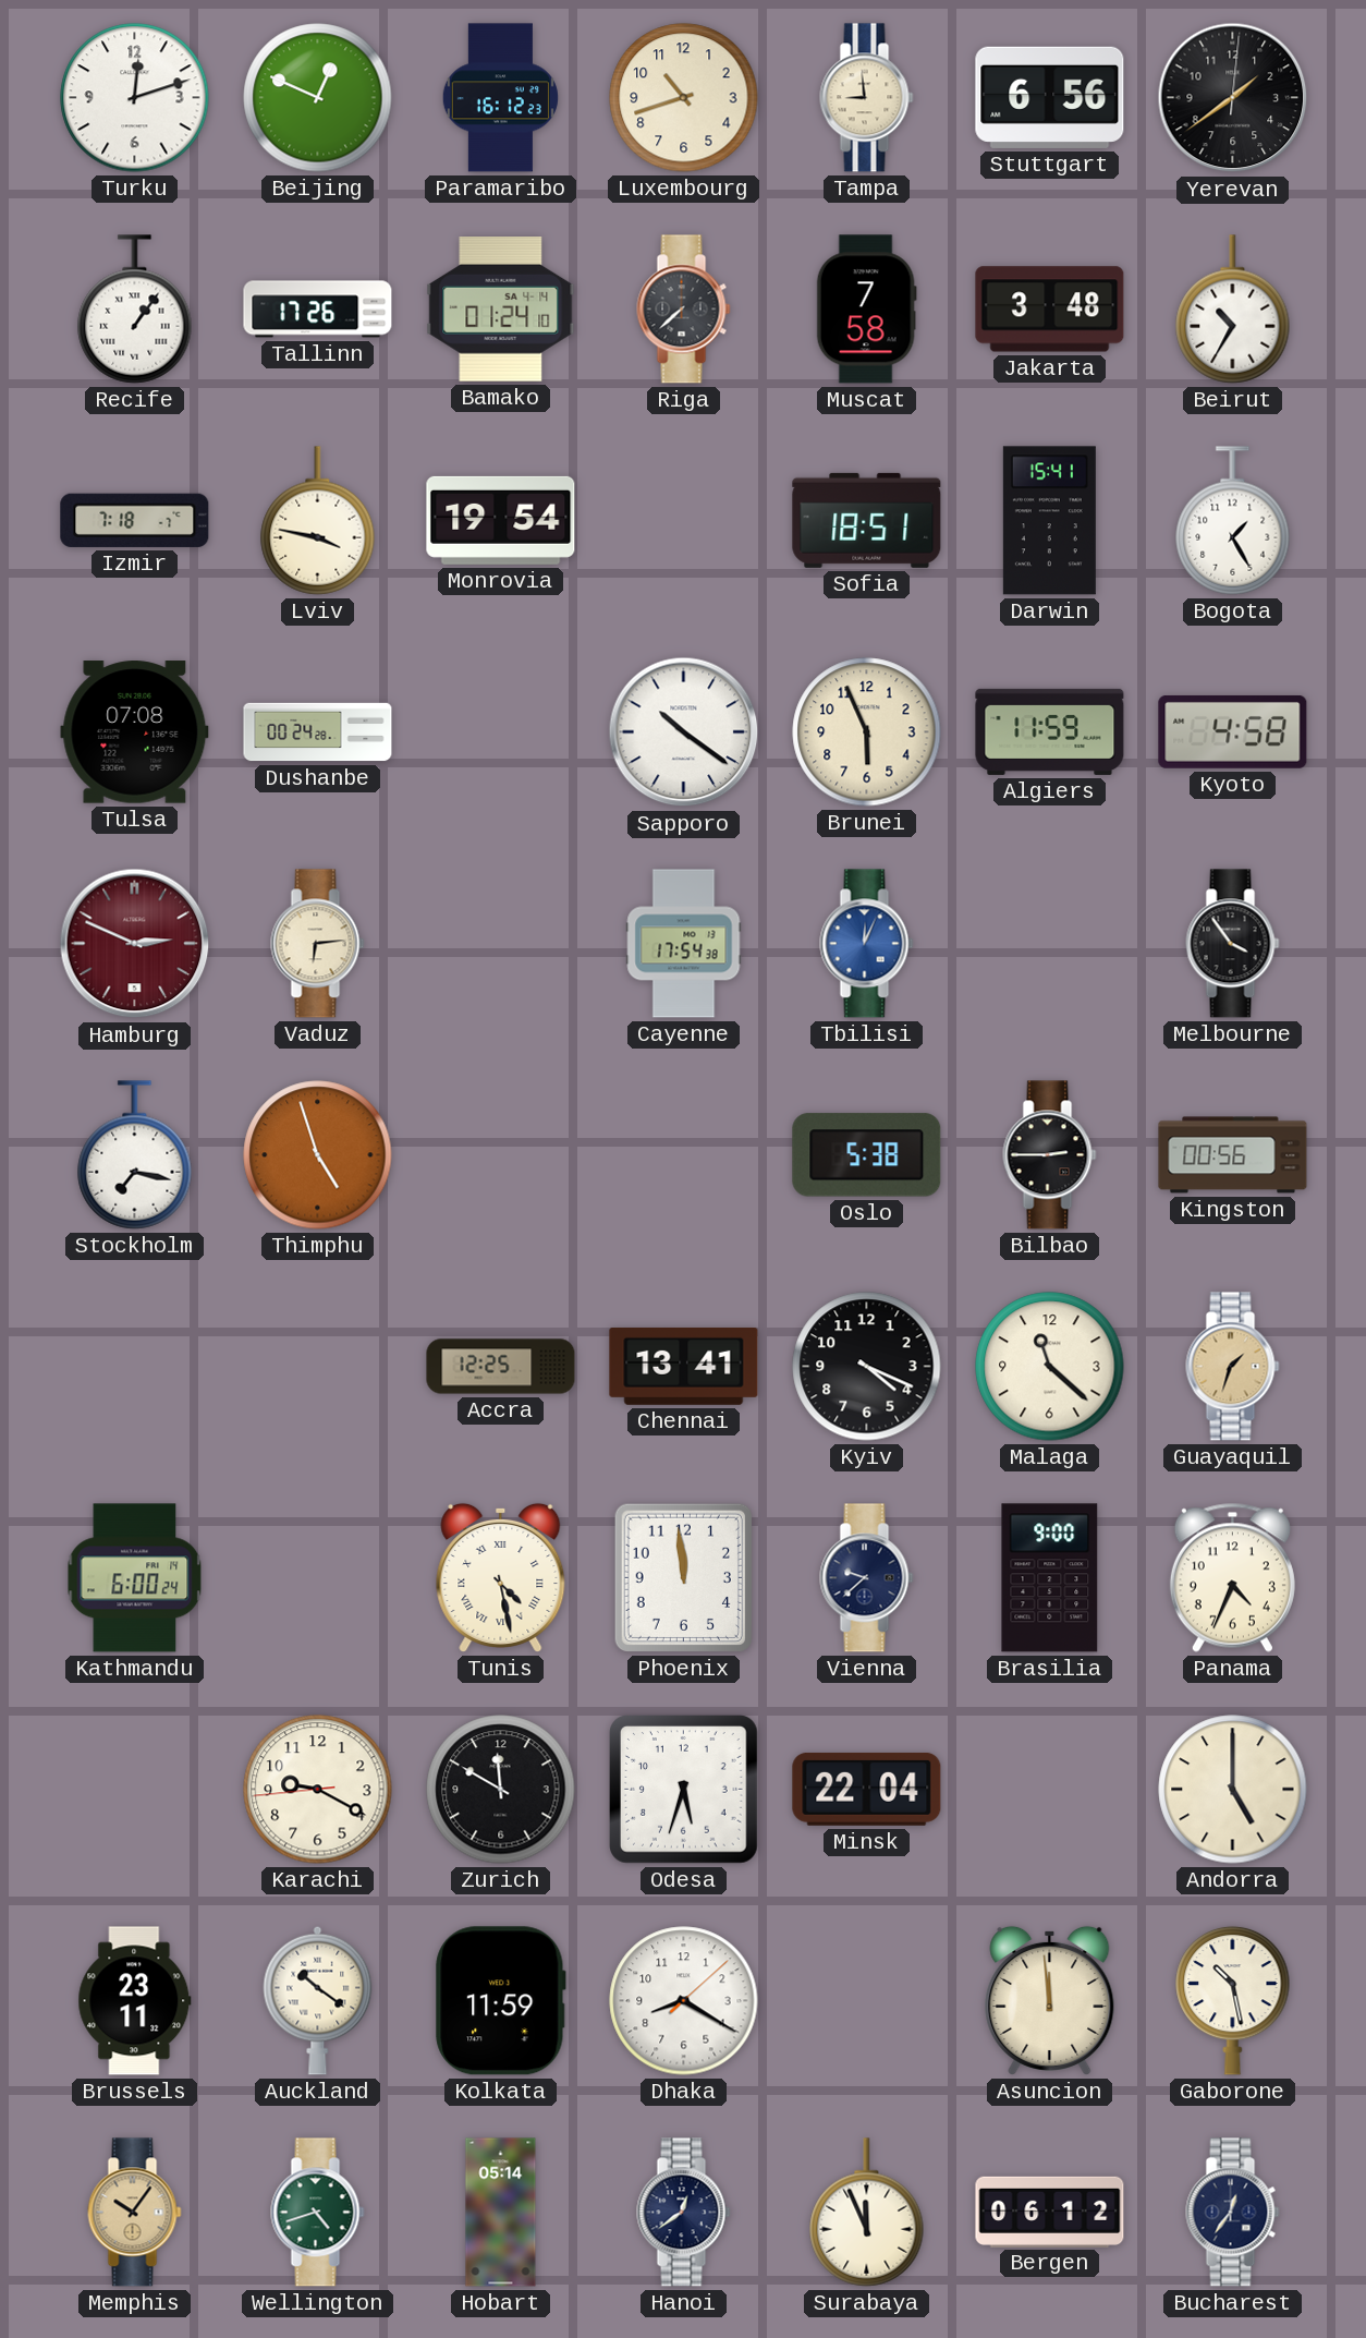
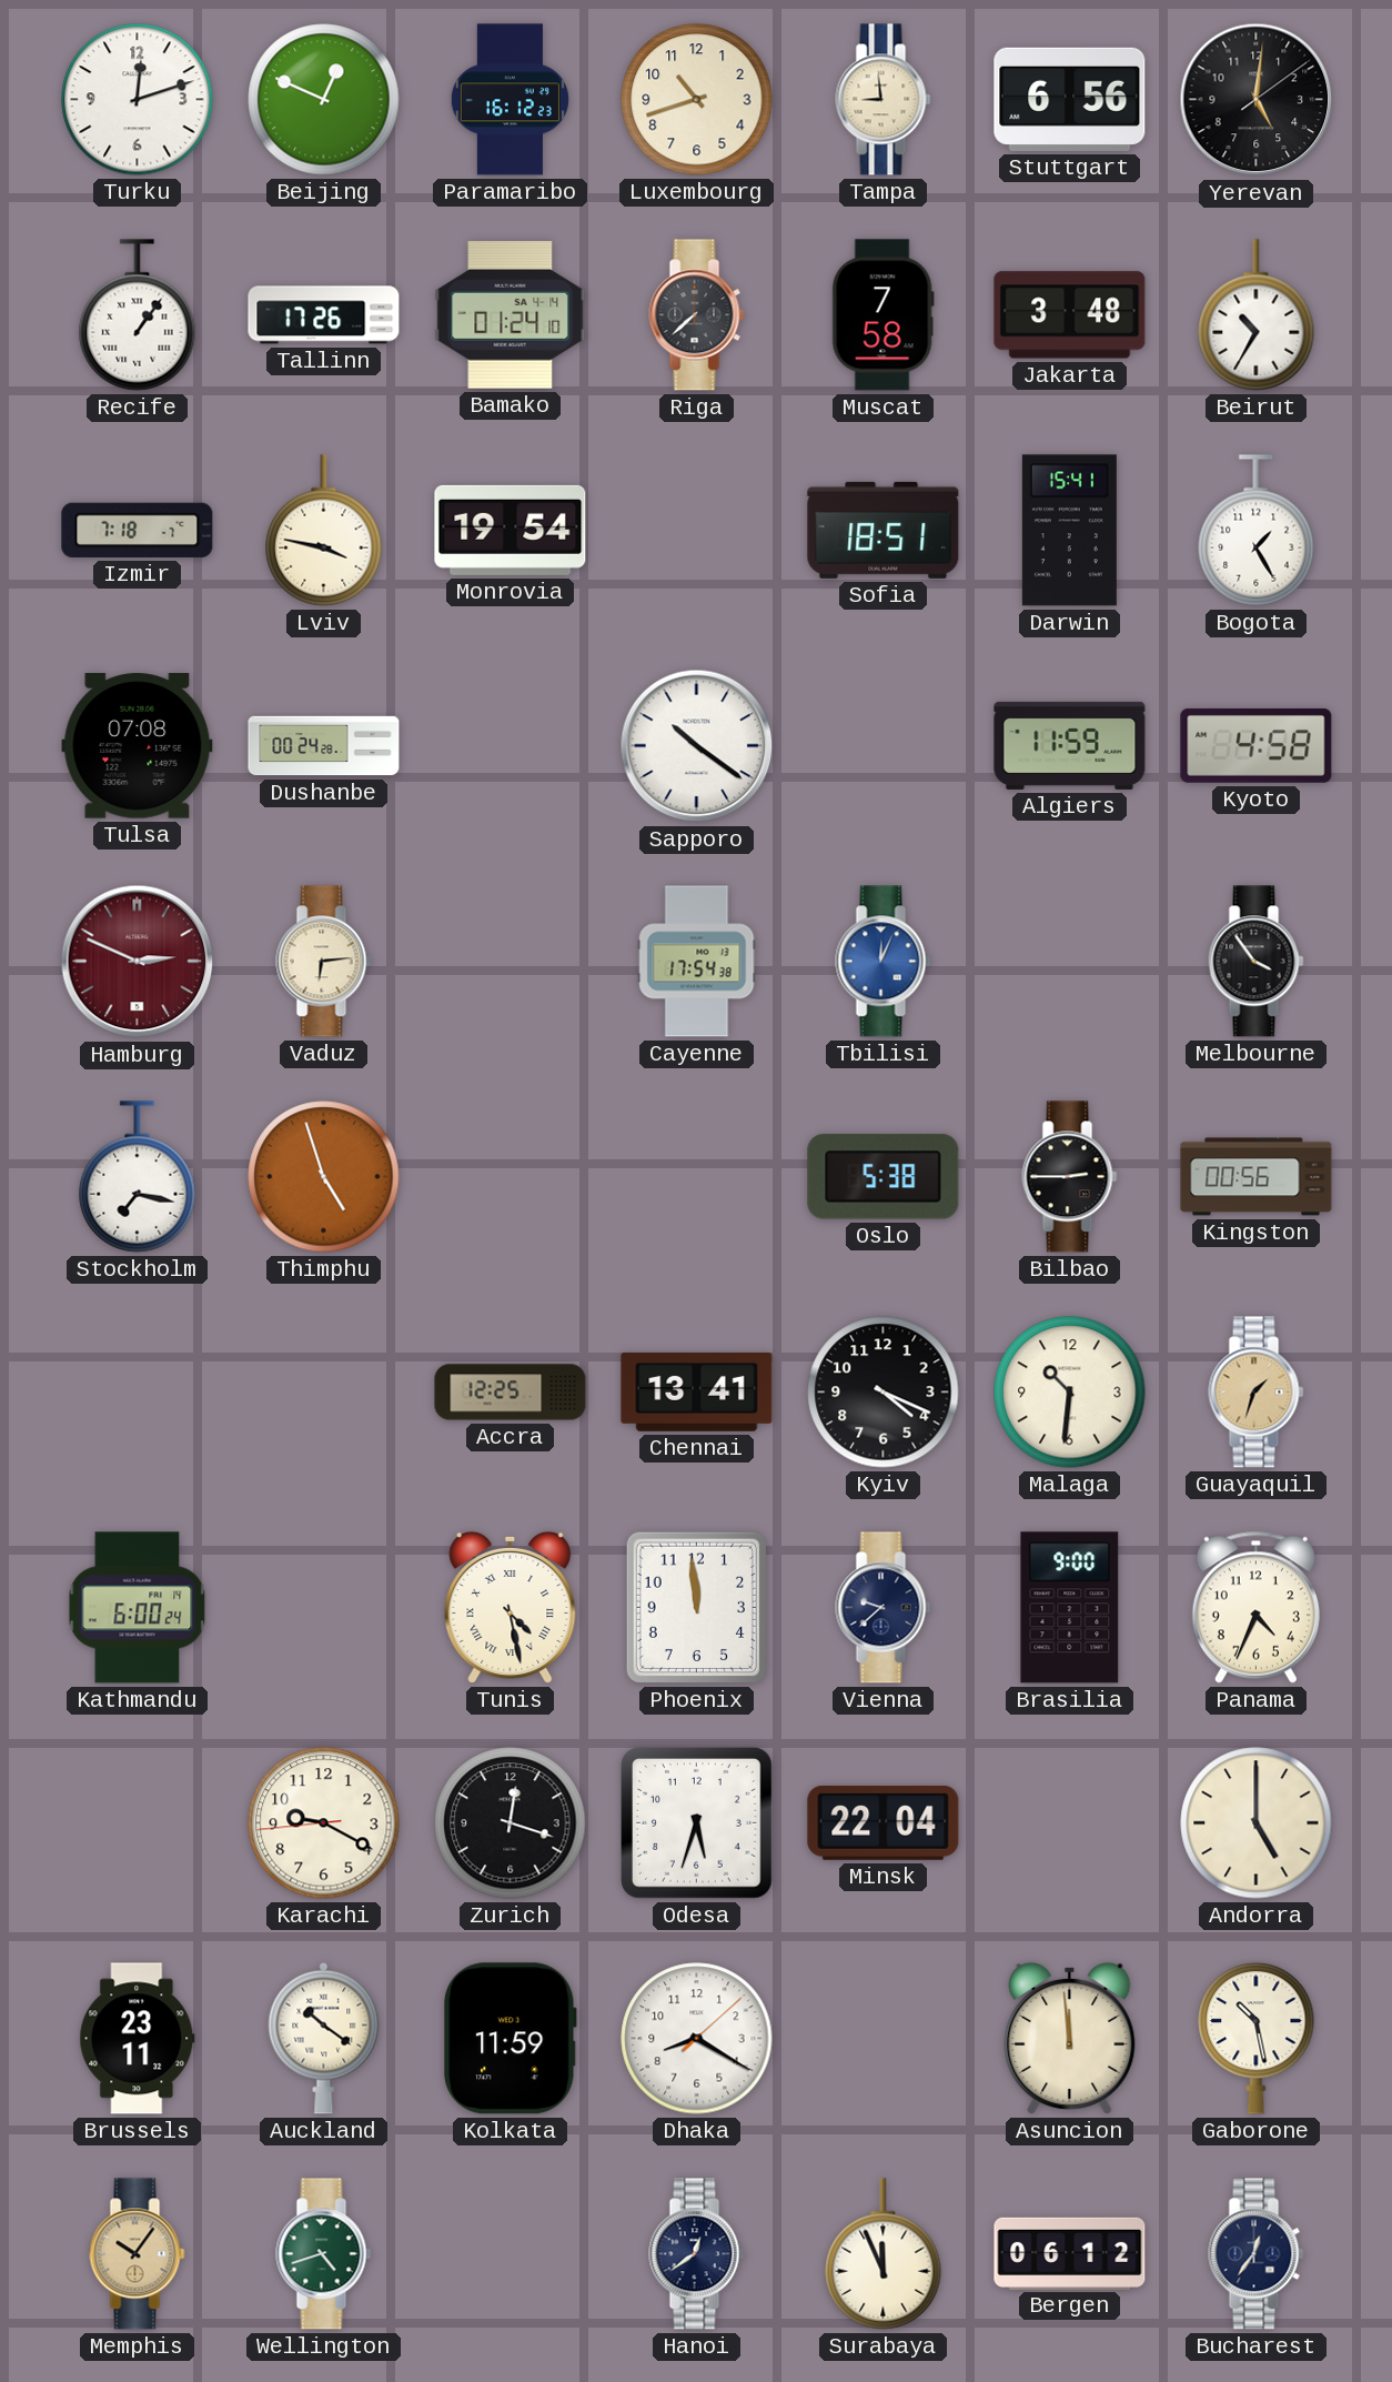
Yerevan: 1:39 -> 5:01 (1257, 100)
Brunei: 5:56 -> none (867, 732)
Malaga: 11:22 -> 10:31 (1070, 1393)
Zurich: 11:50 -> 12:18 (511, 1823)
Hobart: 05:14 -> none (501, 2213)
